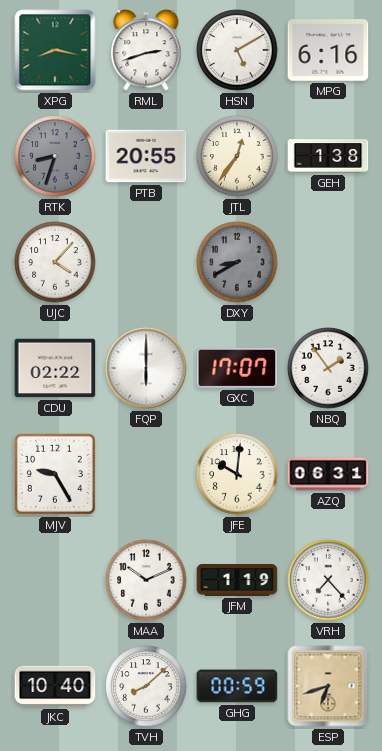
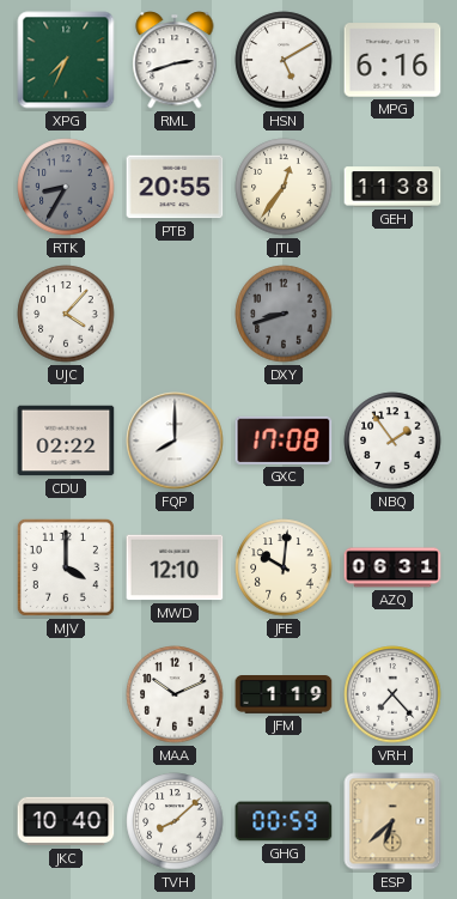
XPG: 8:17 -> 7:34 (66, 60)
RTK: 8:33 -> 8:35 (66, 187)
GEH: 1:38 -> 11:38 (392, 187)
DXY: 8:40 -> 8:42 (284, 314)
FQP: 6:00 -> 8:00 (175, 441)
GXC: 17:07 -> 17:08 (284, 441)
MJV: 9:25 -> 4:00 (66, 567)
MWD: none -> 12:10 (175, 567)
ESP: 6:42 -> 6:38 (392, 821)
